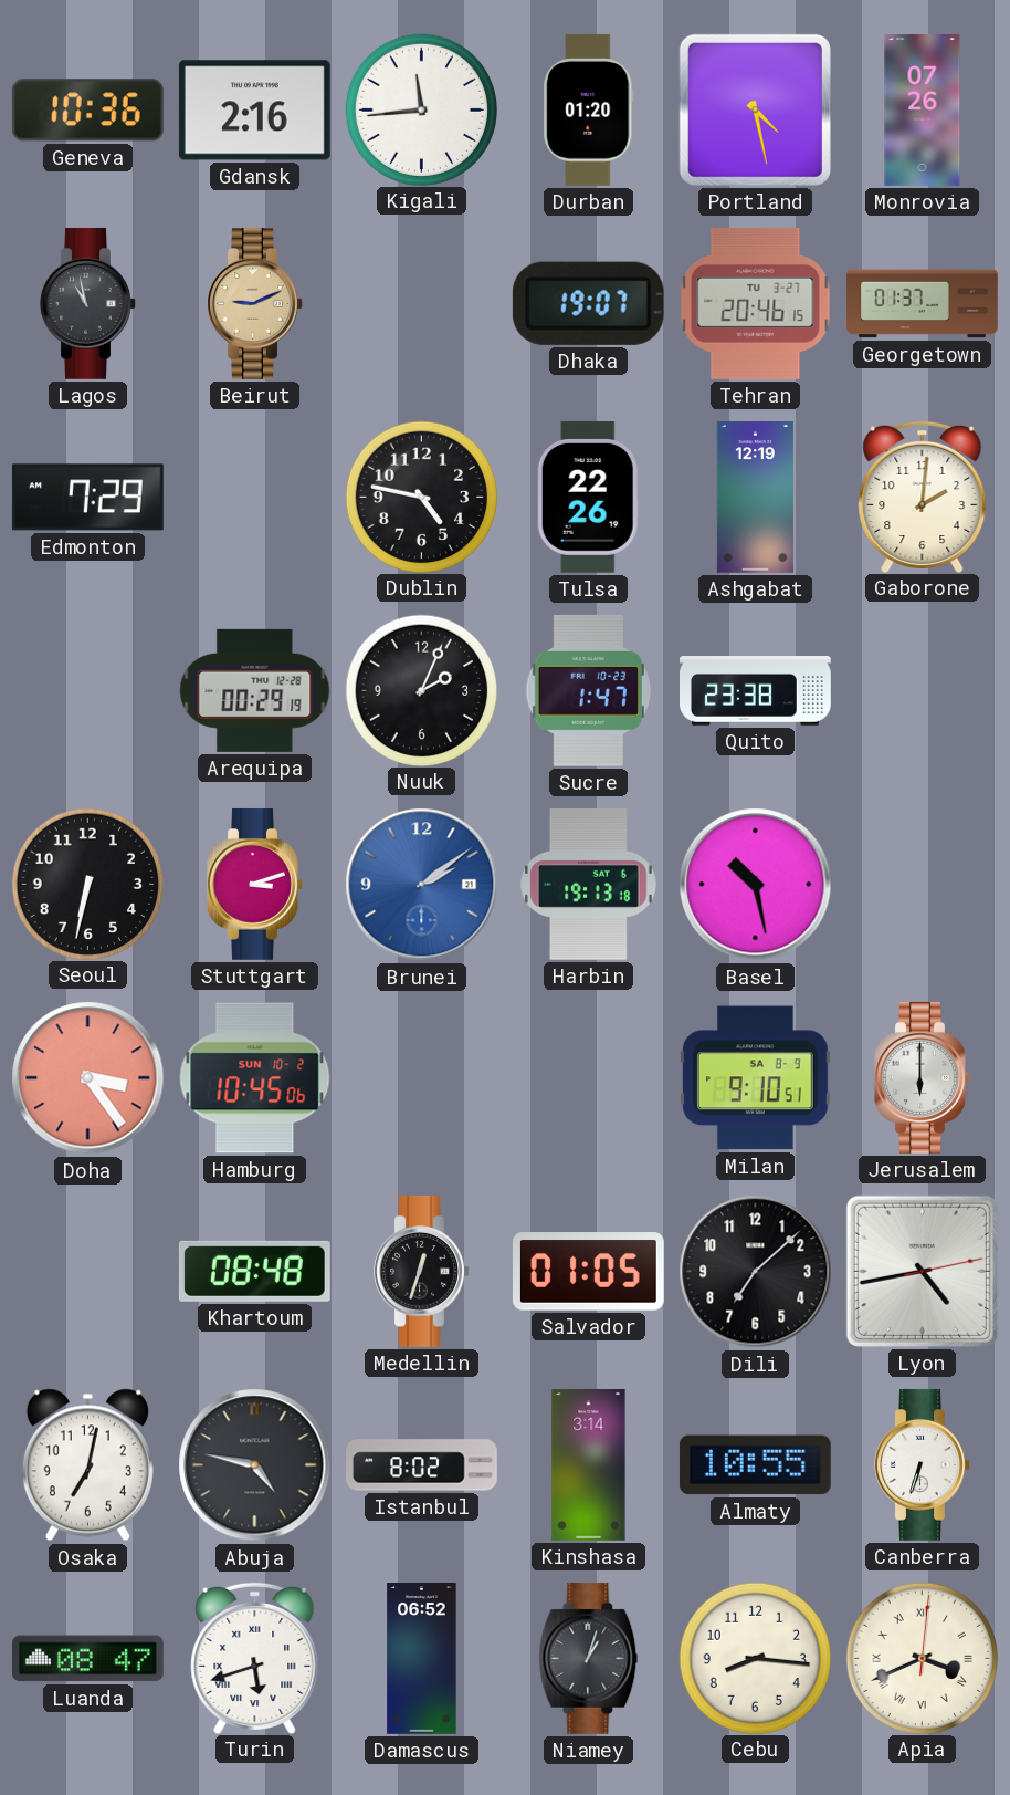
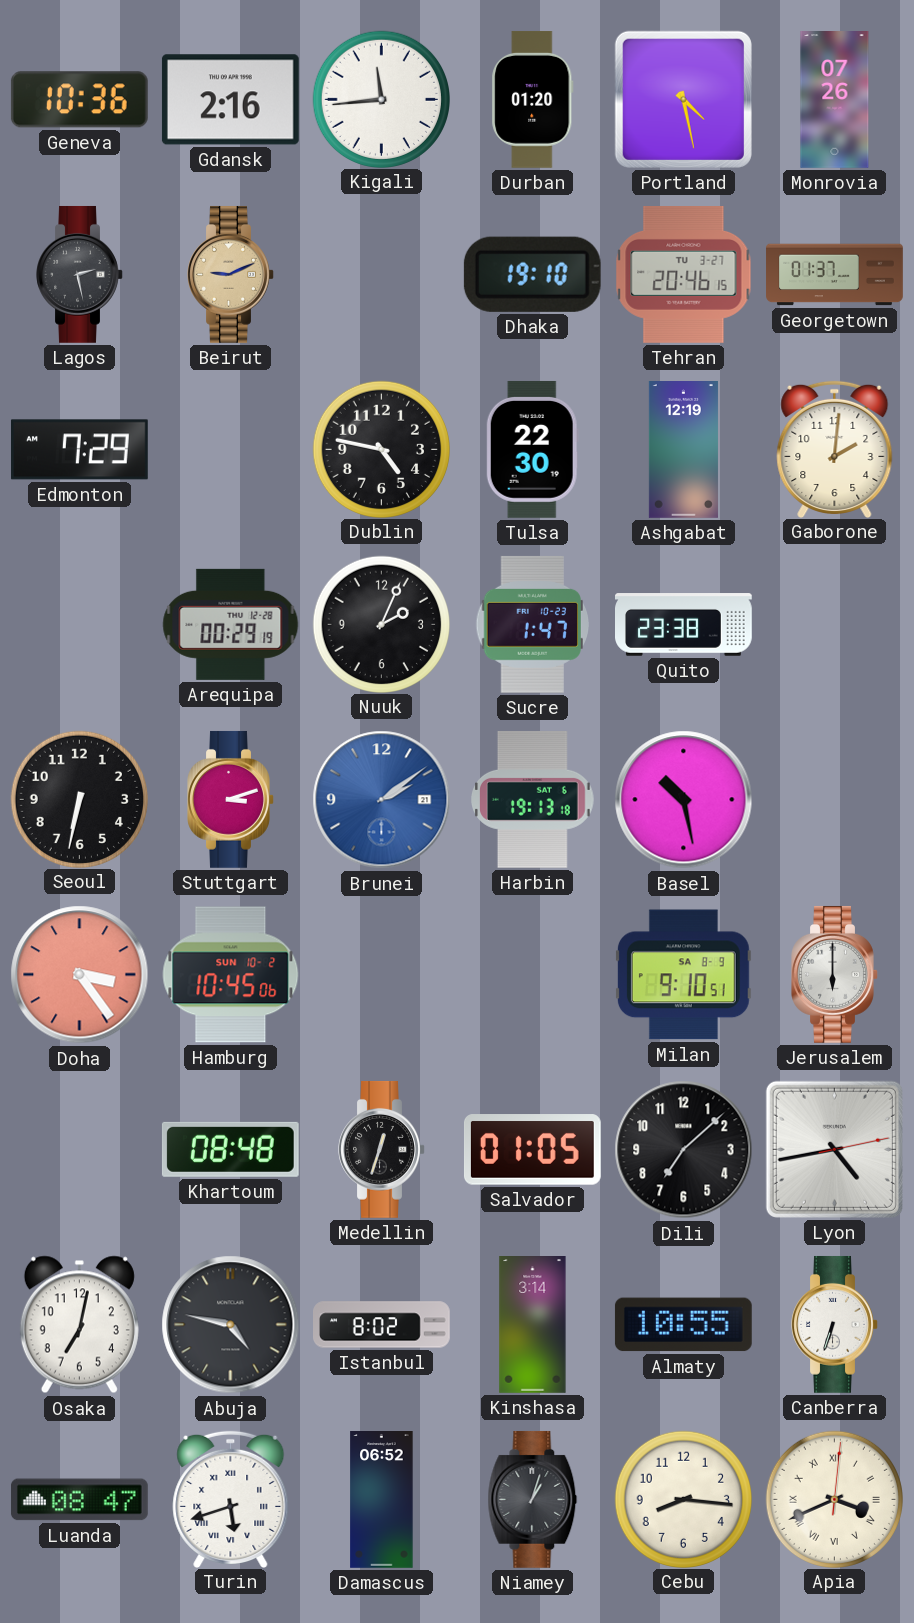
Lagos: 10:58 -> 2:28 (80, 274)
Dhaka: 19:07 -> 19:10 (532, 274)
Tulsa: 22:26 -> 22:30 (532, 449)
